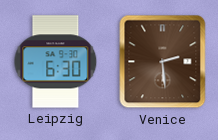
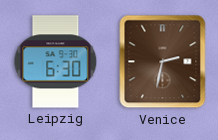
Venice: 2:29 -> 2:32 (163, 62)
